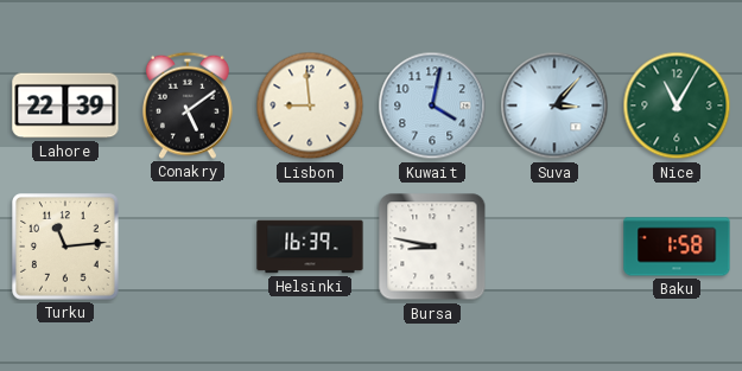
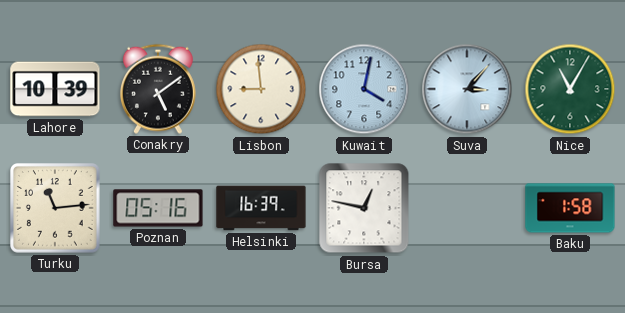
Lahore: 22:39 -> 10:39 (55, 89)
Poznan: none -> 05:16 (158, 208)
Bursa: 8:47 -> 12:47 (364, 208)
